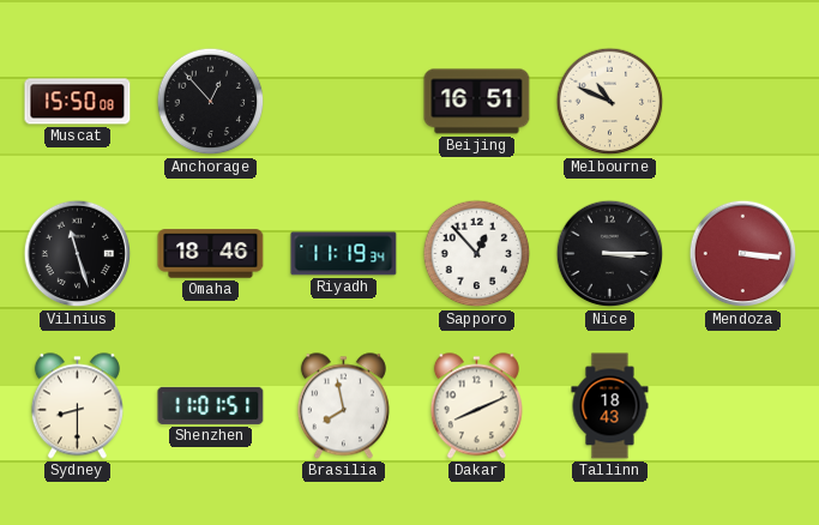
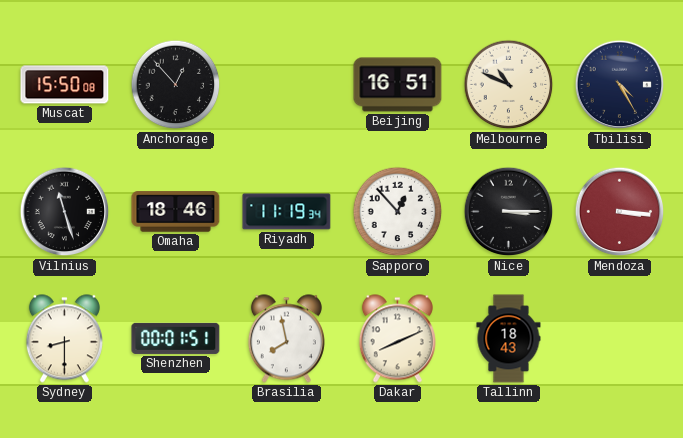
Tbilisi: none -> 4:25 (620, 85)
Shenzhen: 11:01 -> 00:01 (176, 338)
